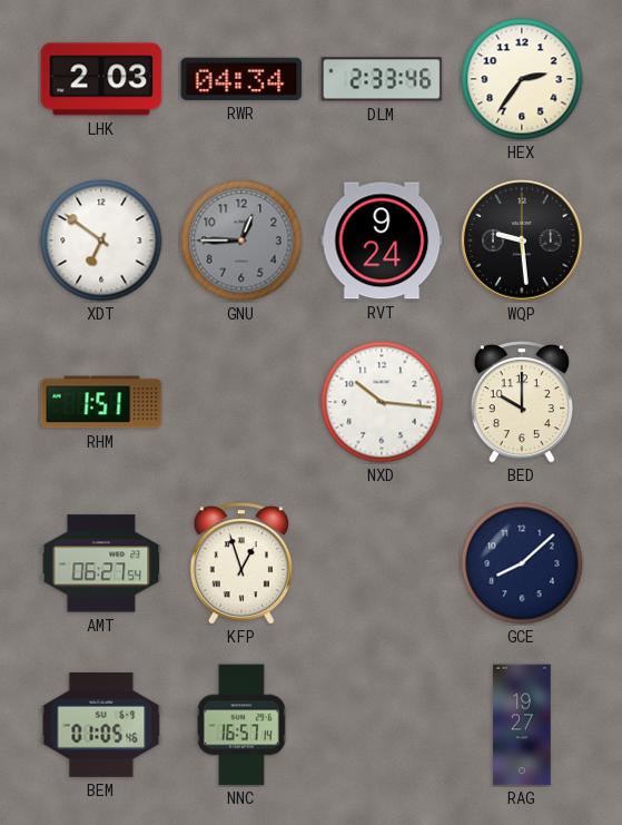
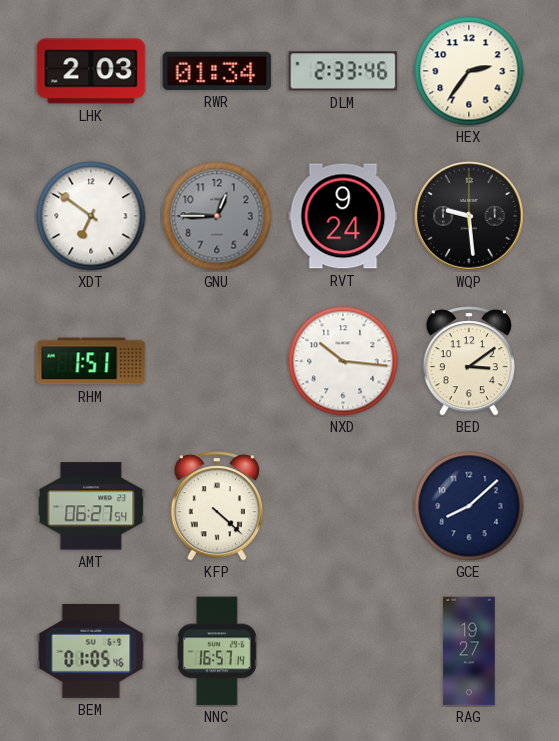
RWR: 04:34 -> 01:34 (217, 71)
BED: 10:00 -> 3:09 (469, 361)
KFP: 12:57 -> 4:22 (217, 506)
